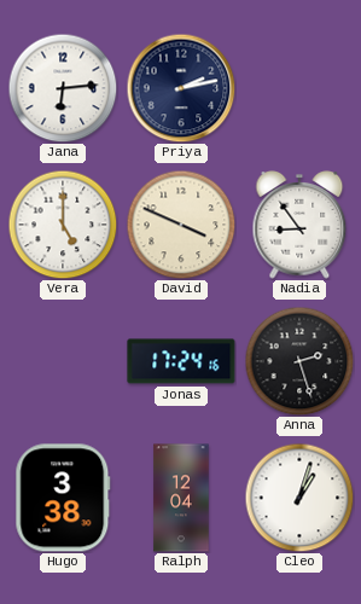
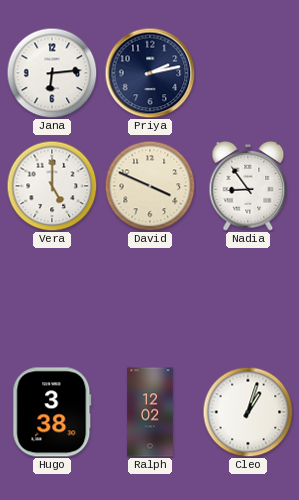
Jonas: 17:24 -> none (181, 361)
Anna: 2:27 -> none (299, 361)
Ralph: 12:04 -> 12:02 (150, 412)
